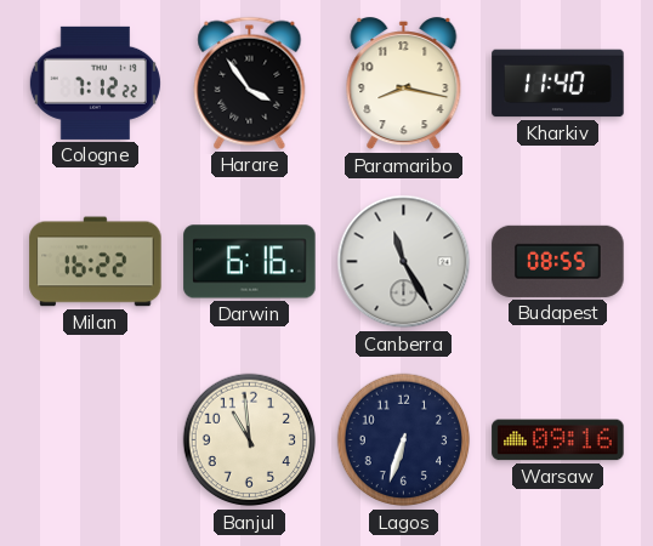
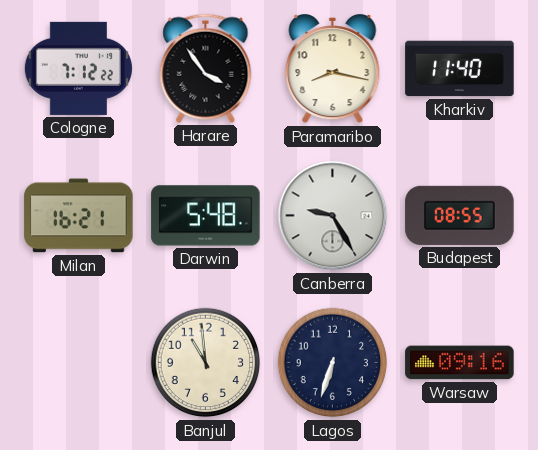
Milan: 16:22 -> 16:21 (79, 216)
Darwin: 6:16 -> 5:48 (206, 216)
Canberra: 11:25 -> 9:25 (333, 216)
